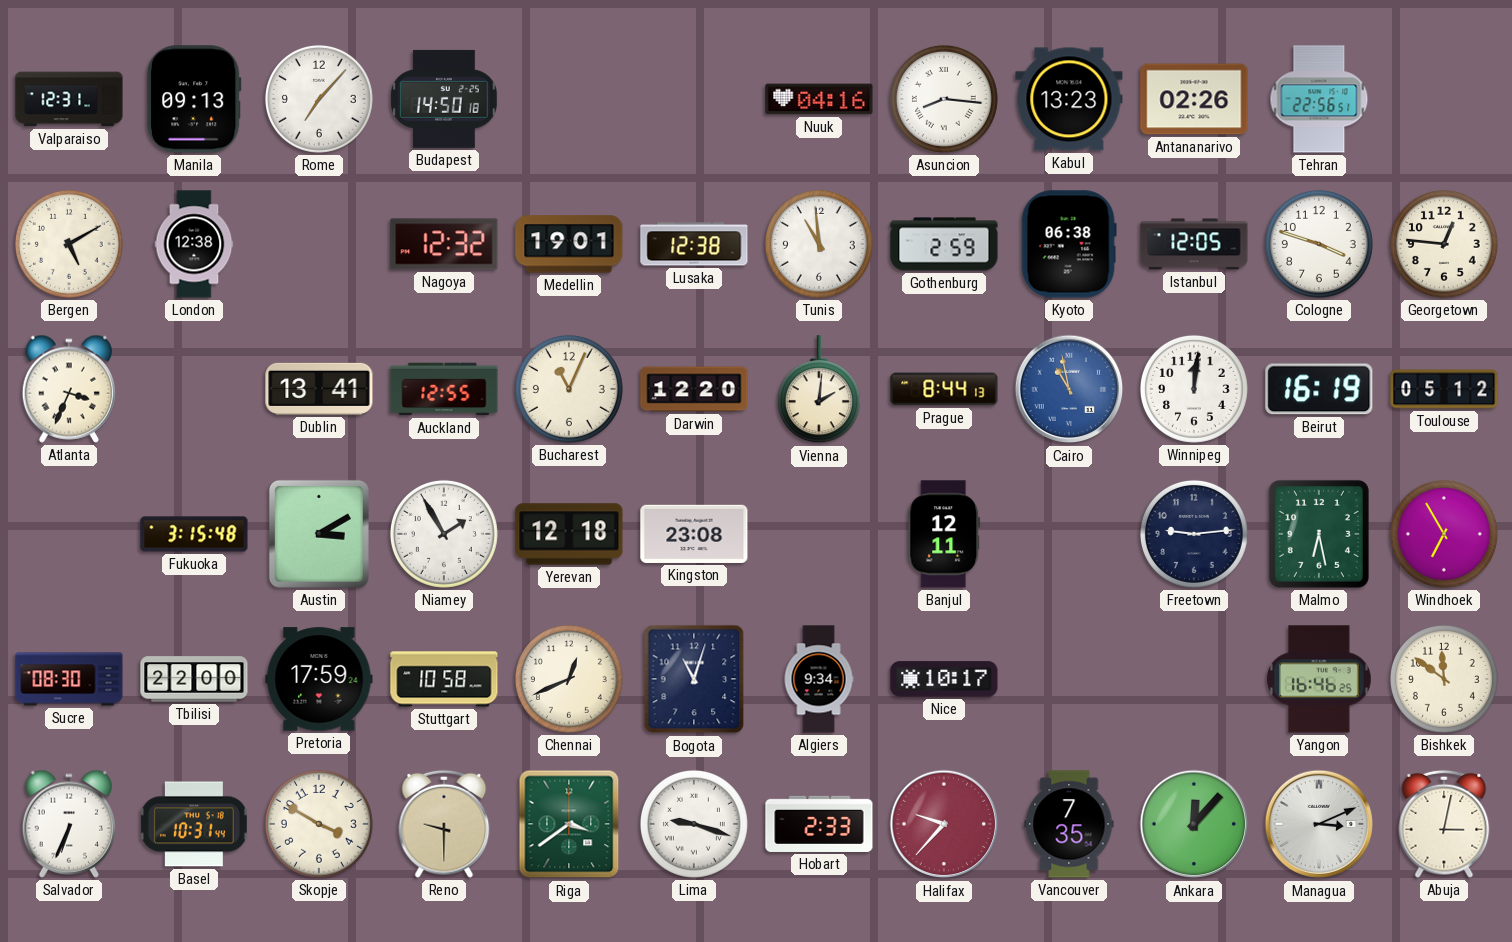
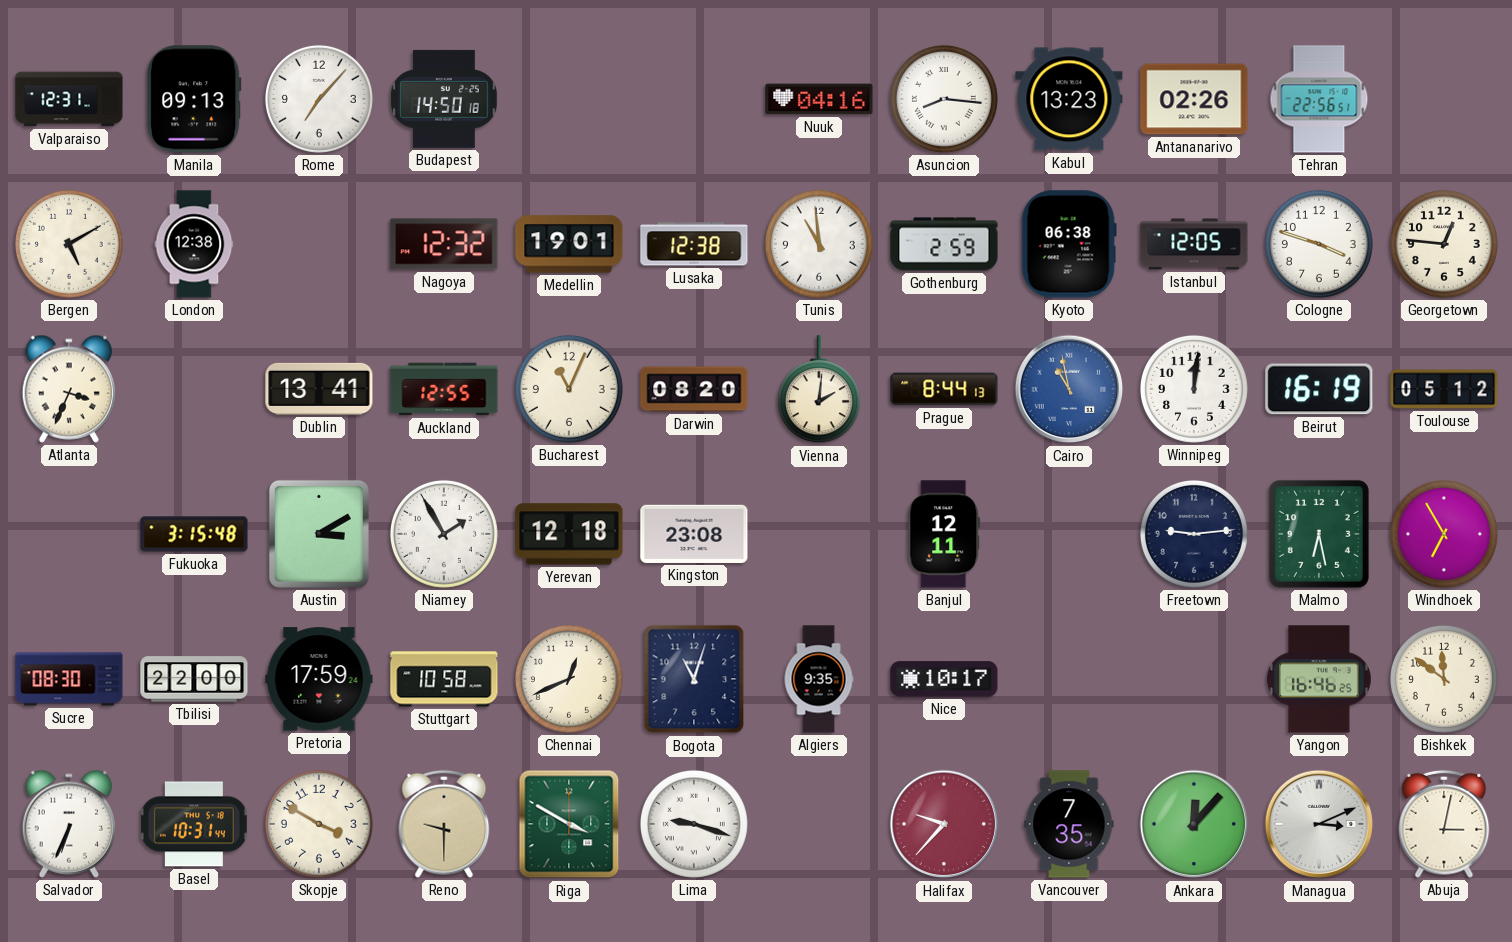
Darwin: 12:20 -> 08:20 (694, 389)
Algiers: 9:34 -> 9:35 (819, 679)
Riga: 3:39 -> 3:50 (569, 824)
Hobart: 2:33 -> none (819, 824)
